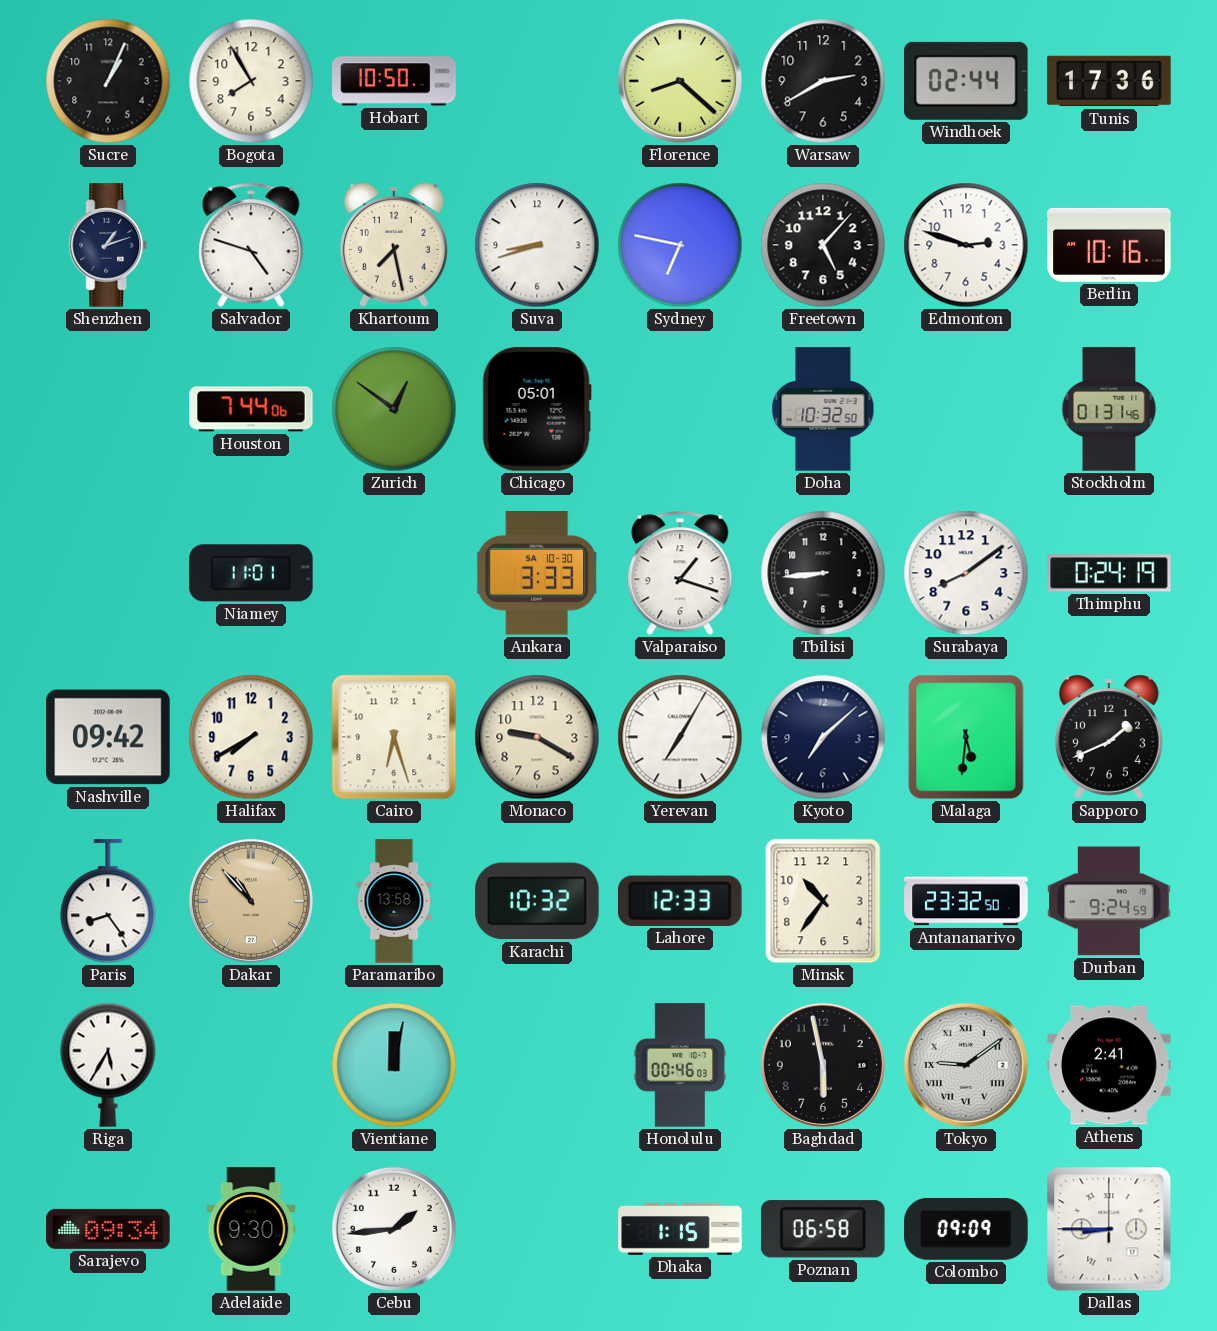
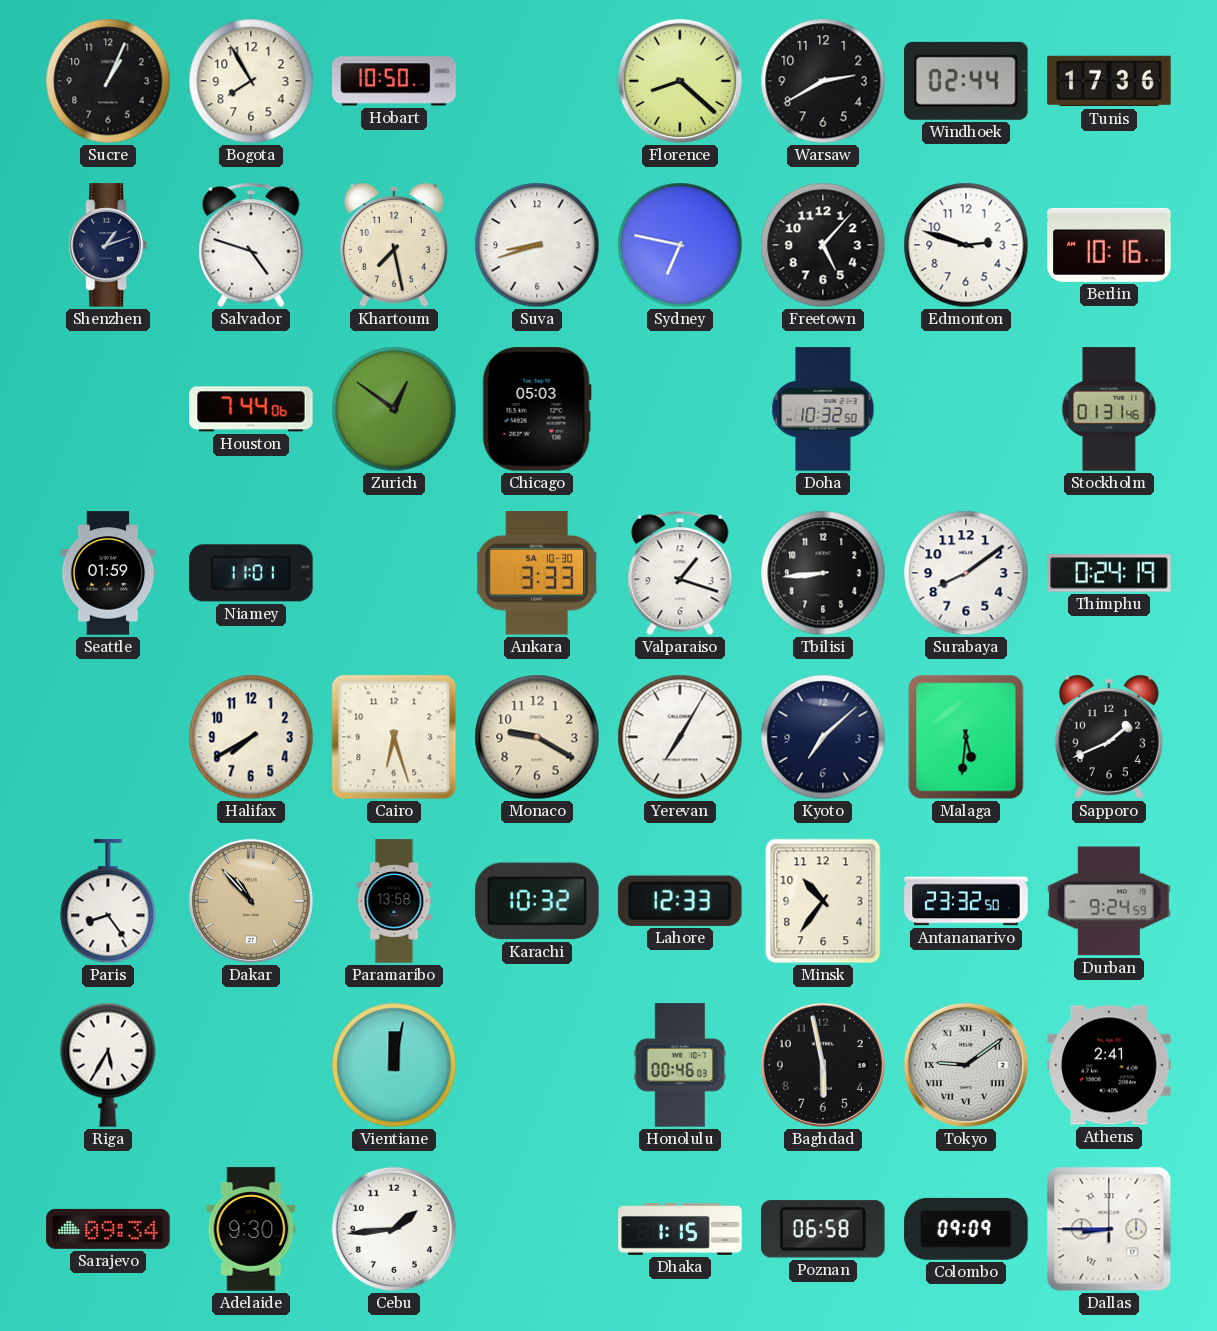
Chicago: 05:01 -> 05:03 (537, 409)
Seattle: none -> 01:59 (108, 573)
Nashville: 09:42 -> none (108, 737)
